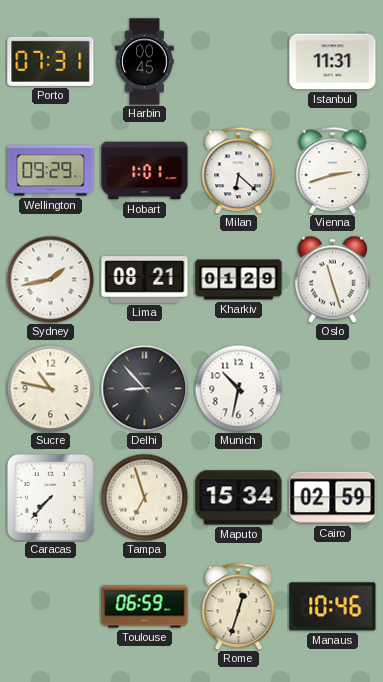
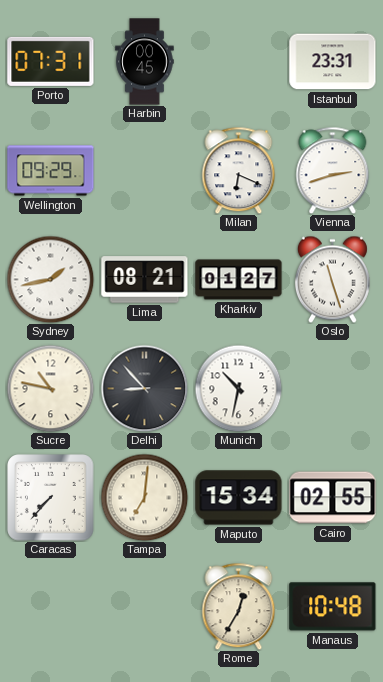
Istanbul: 11:31 -> 23:31 (333, 62)
Hobart: 1:01 -> none (145, 171)
Milan: 6:22 -> 6:19 (239, 170)
Kharkiv: 01:29 -> 01:27 (239, 280)
Tampa: 6:57 -> 7:01 (144, 497)
Cairo: 02:59 -> 02:55 (333, 498)
Toulouse: 06:59 -> none (145, 607)
Rome: 12:33 -> 12:35 (239, 606)
Manaus: 10:46 -> 10:48 (333, 607)
